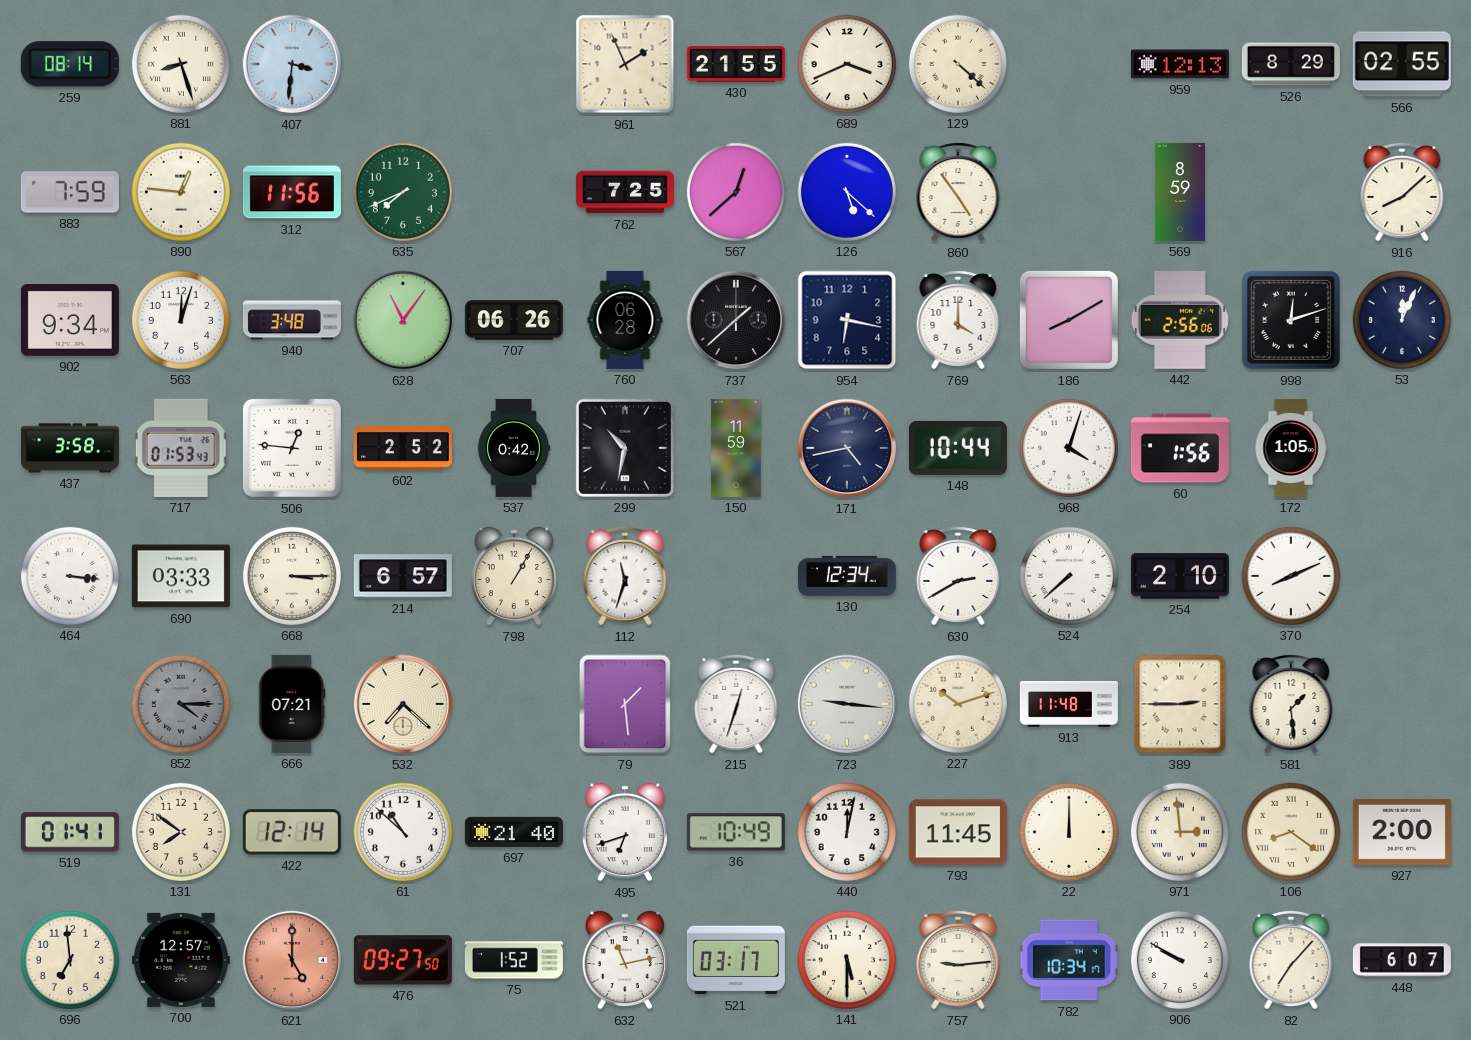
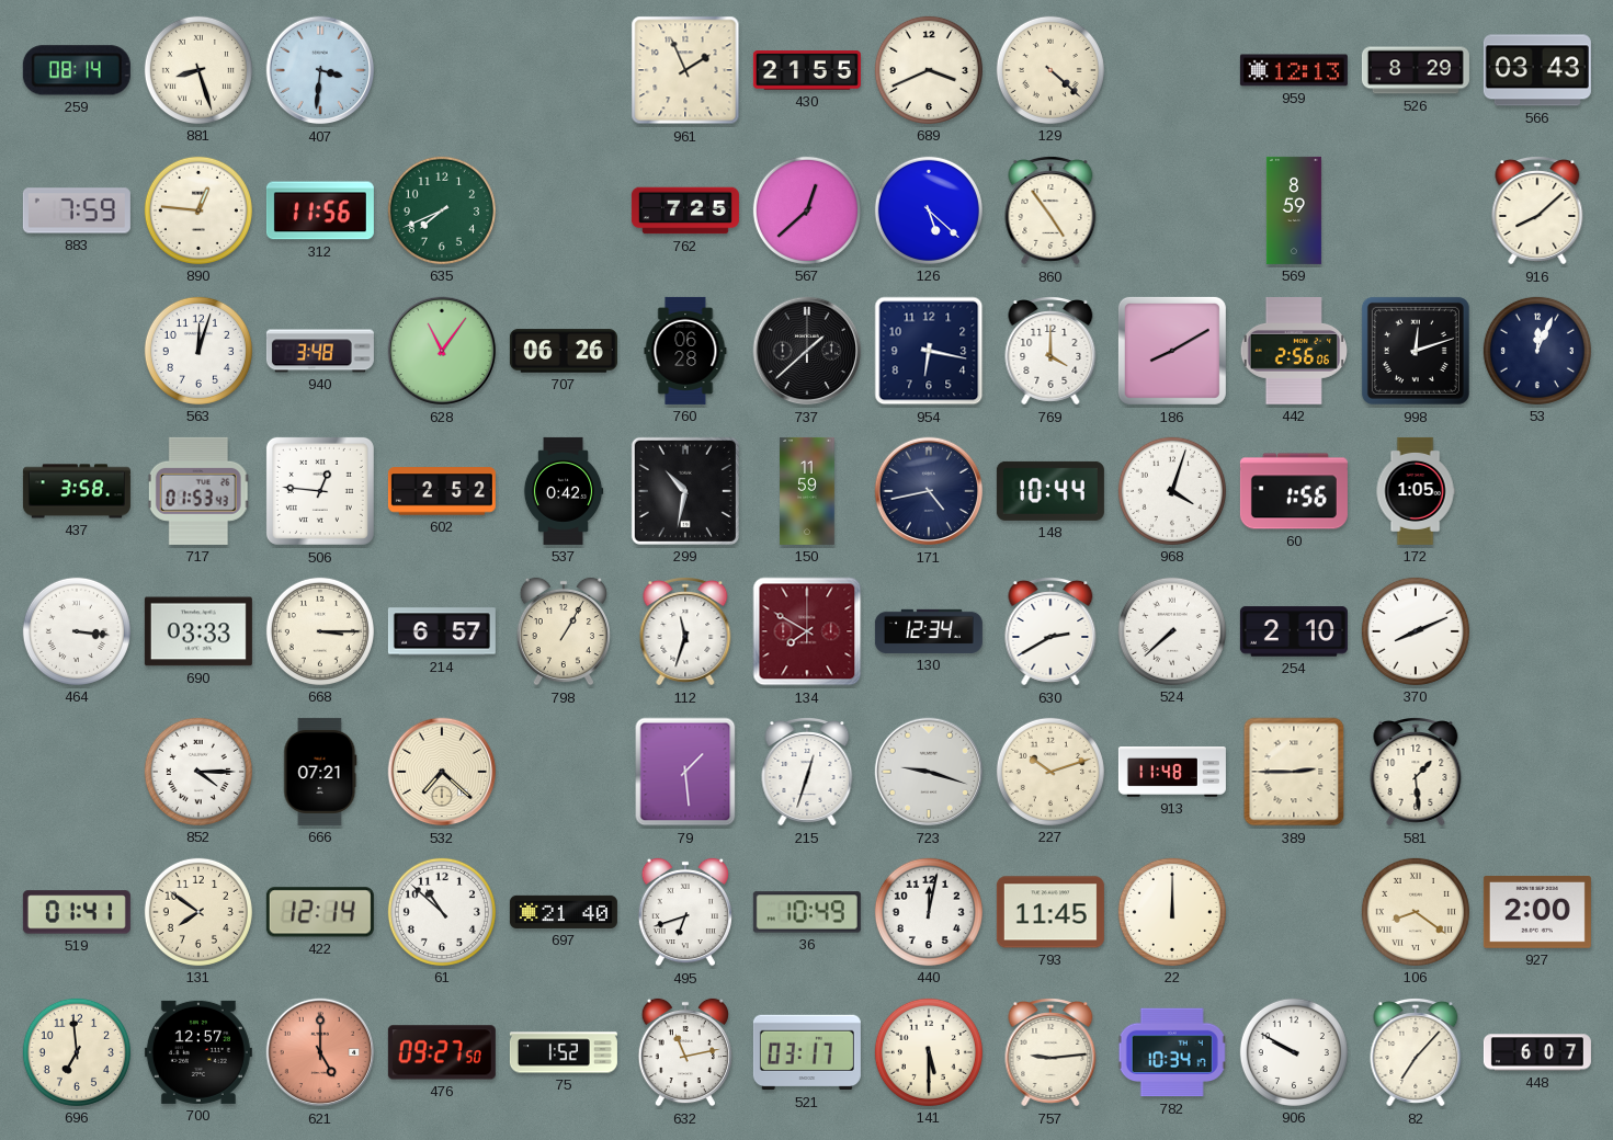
566: 02:55 -> 03:43 (1537, 70)
902: 9:34 -> none (70, 320)
134: none -> 7:50 (807, 631)
852 dial: grey -> white (198, 772)
723: 9:16 -> 9:18 (929, 772)
971: 2:59 -> none (1180, 832)
